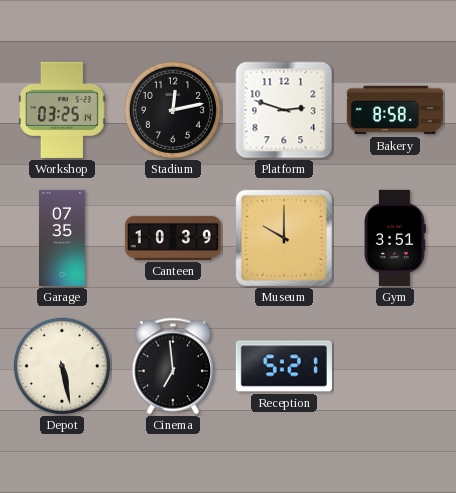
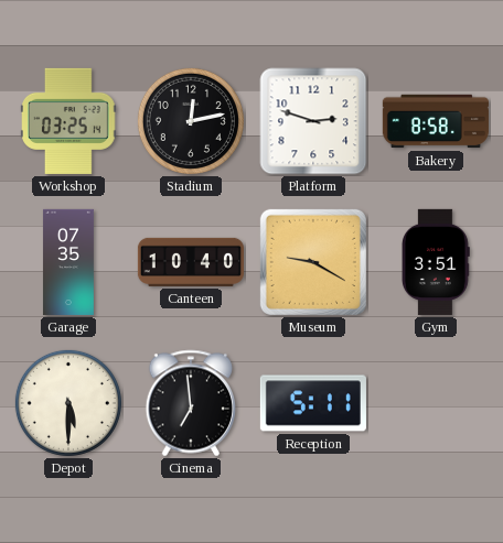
Canteen: 10:39 -> 10:40 (191, 262)
Museum: 10:00 -> 9:20 (313, 262)
Depot: 5:28 -> 5:30 (68, 403)
Reception: 5:21 -> 5:11 (313, 403)
